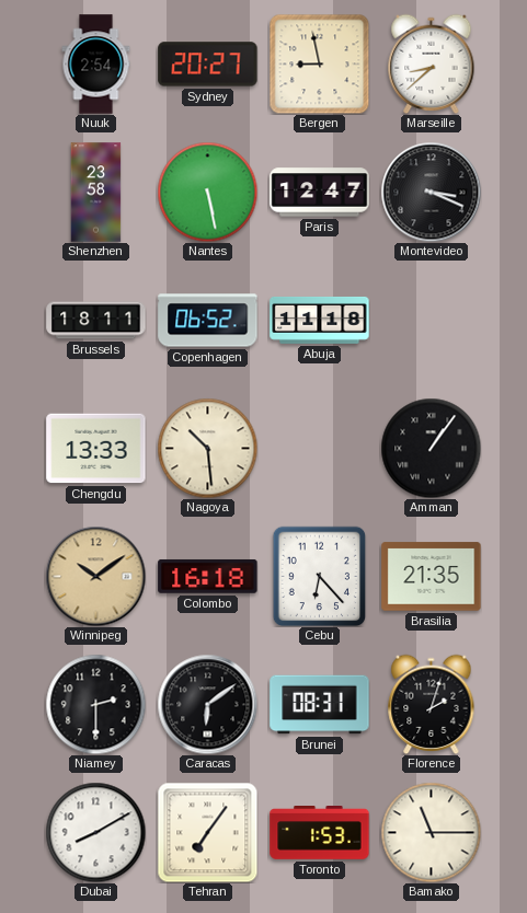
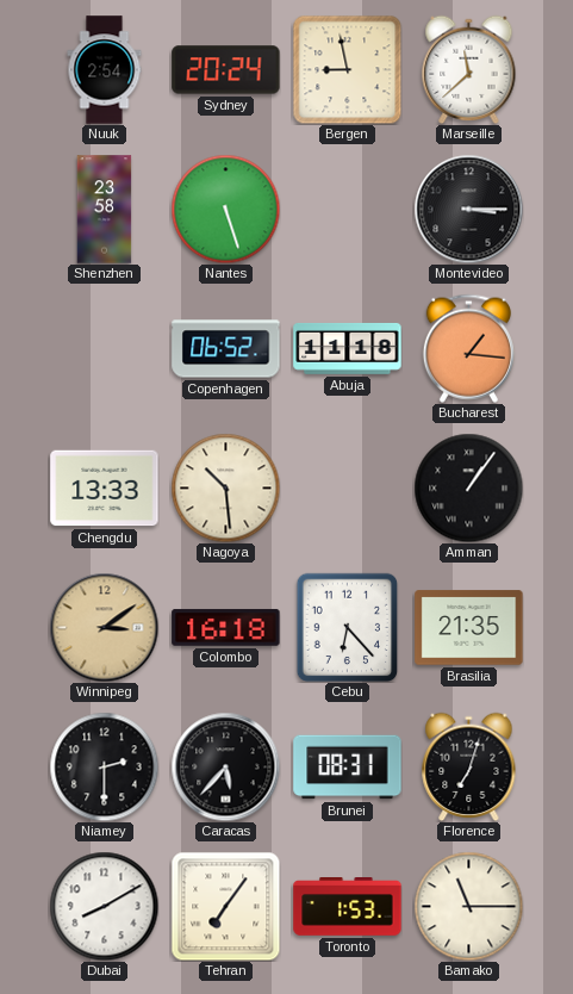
Sydney: 20:27 -> 20:24 (226, 70)
Marseille: 8:38 -> 11:38 (469, 69)
Nantes: 5:28 -> 5:27 (225, 209)
Paris: 12:47 -> none (320, 193)
Montevideo: 3:19 -> 3:15 (468, 209)
Brussels: 18:11 -> none (96, 321)
Bucharest: none -> 1:16 (468, 348)
Winnipeg: 10:09 -> 3:09 (104, 627)
Caracas: 6:09 -> 5:37 (225, 766)
Florence: 2:03 -> 7:03 (469, 766)
